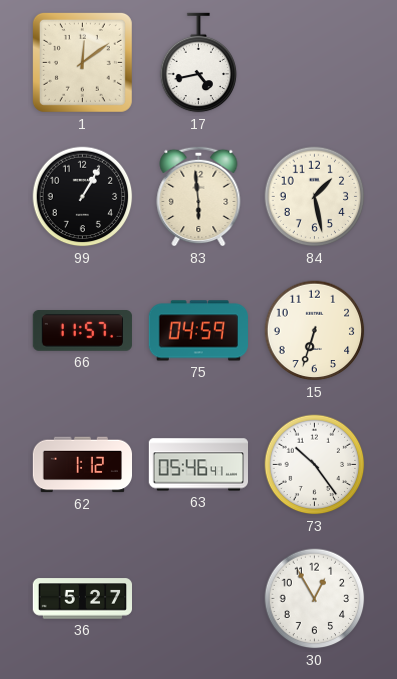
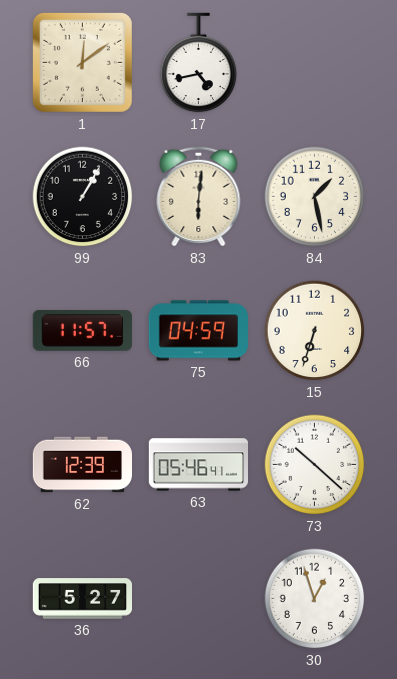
83: 5:59 -> 6:01 (199, 196)
62: 1:12 -> 12:39 (82, 465)
73: 10:24 -> 10:22 (315, 465)
30: 12:55 -> 12:57 (315, 599)
